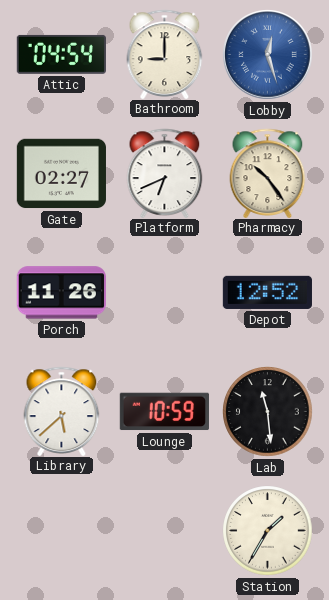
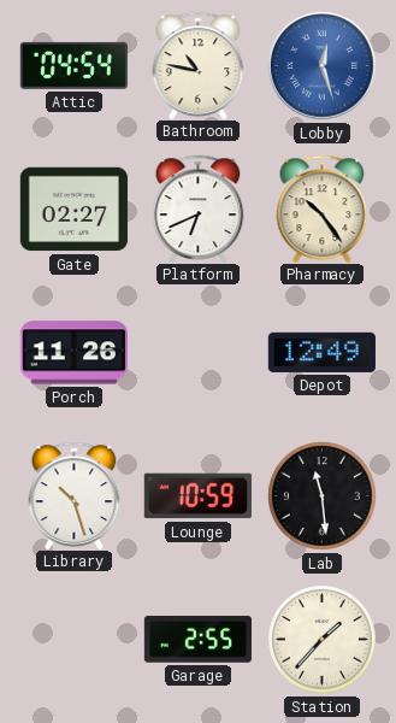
Bathroom: 9:00 -> 10:47 (199, 65)
Depot: 12:52 -> 12:49 (321, 352)
Library: 5:38 -> 10:27 (75, 495)
Garage: none -> 2:55 (197, 640)
Station: 1:35 -> 1:37 (323, 640)
